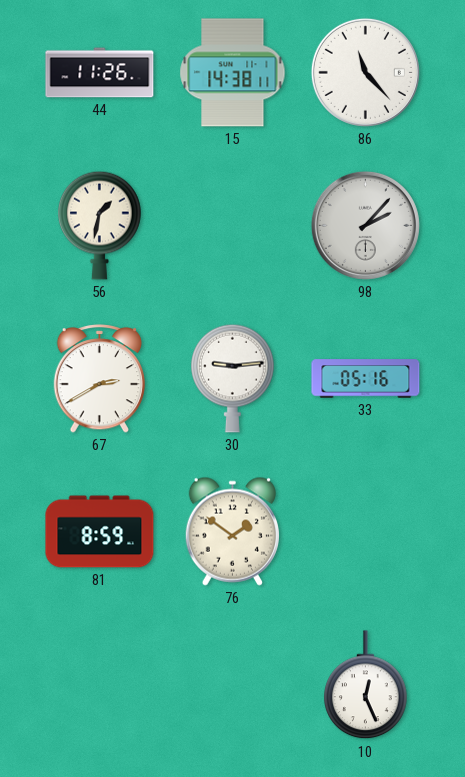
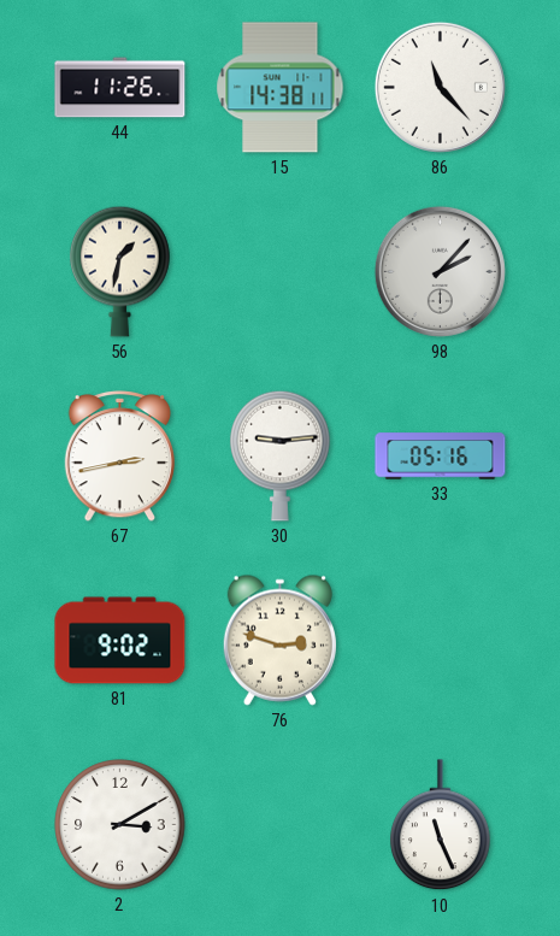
67: 2:40 -> 2:43 (120, 457)
81: 8:59 -> 9:02 (120, 641)
76: 1:51 -> 2:48 (279, 640)
2: none -> 3:10 (120, 825)
10: 12:26 -> 11:26 (441, 825)
